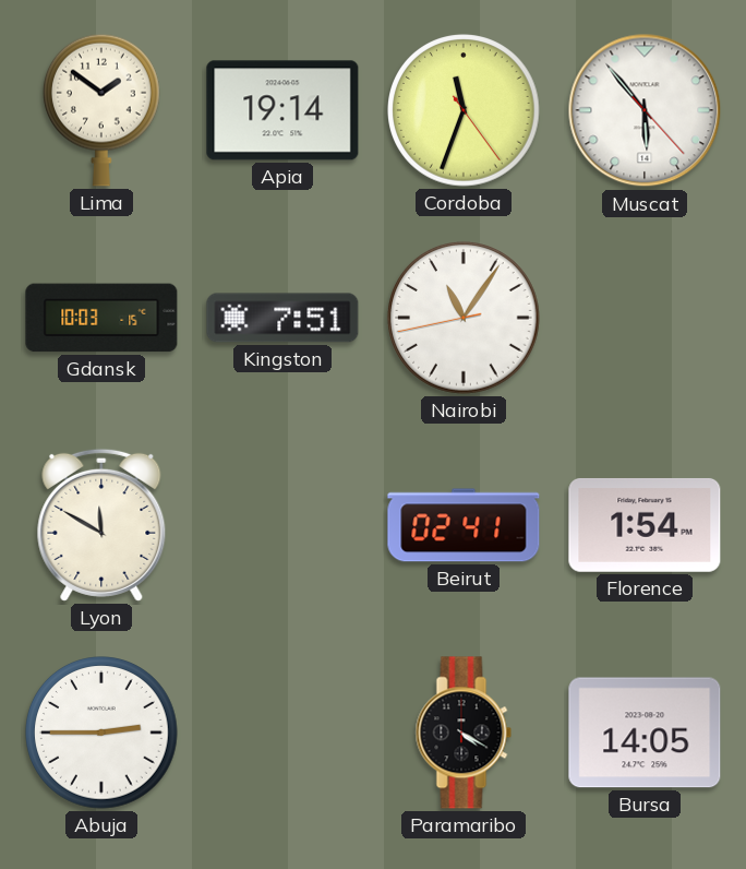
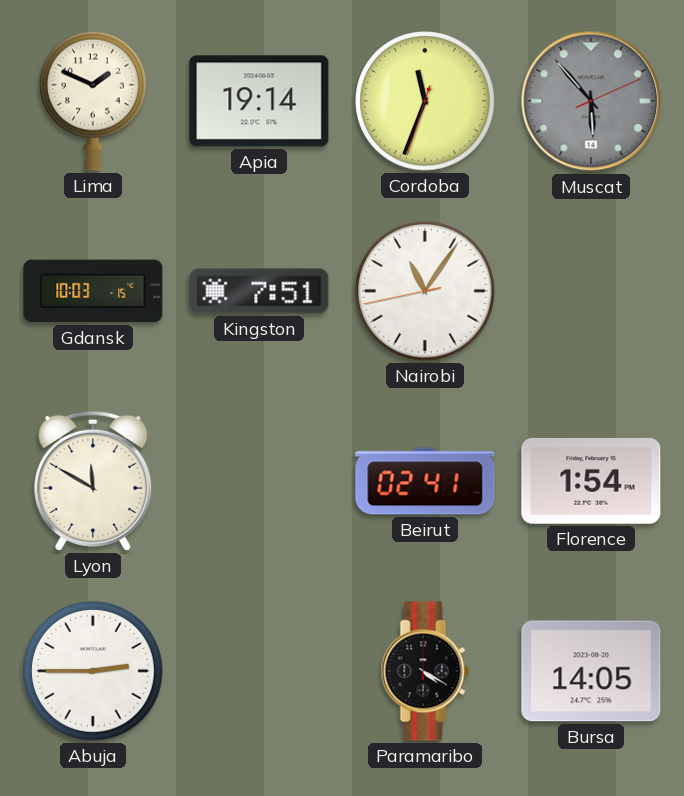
Lima: 1:51 -> 1:49 (94, 101)
Cordoba: 11:33:24 -> 11:33:33 (425, 101)
Muscat: 5:53:23 -> 5:53:11 (591, 101)
Muscat dial: white -> grey (591, 101)
